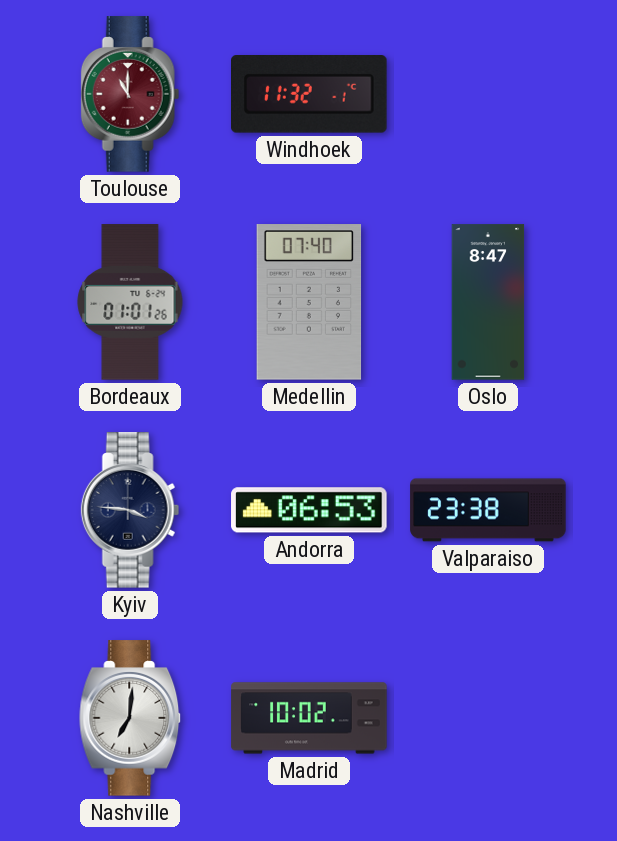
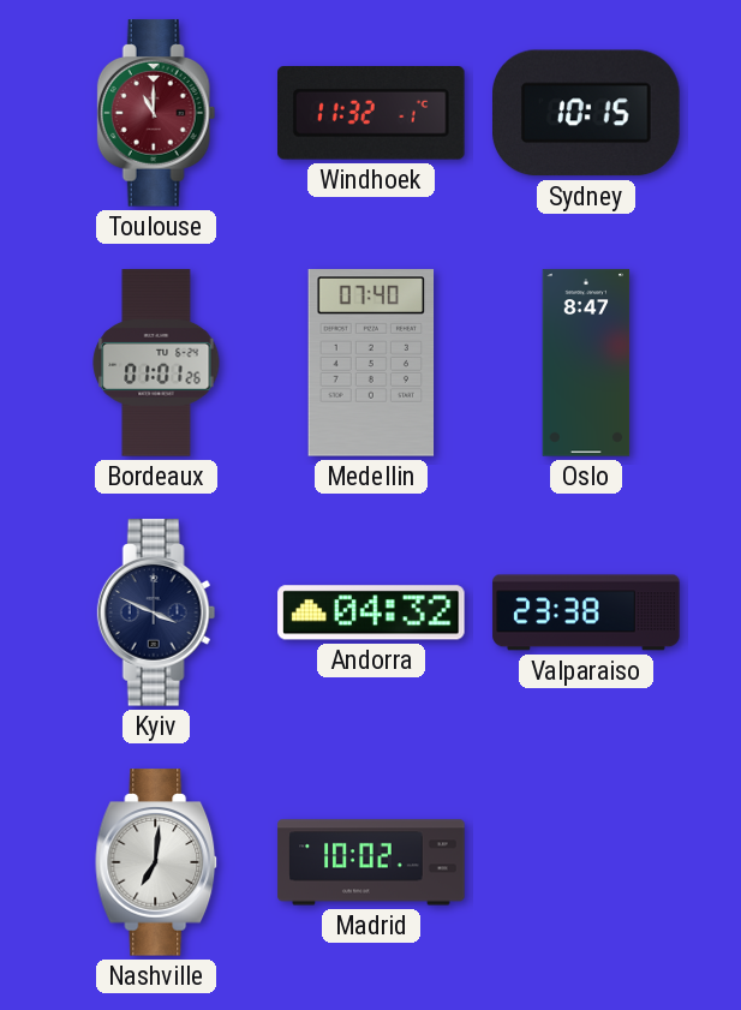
Sydney: none -> 10:15 (587, 113)
Kyiv: 3:46 -> 3:49 (156, 612)
Andorra: 06:53 -> 04:32 (371, 612)
